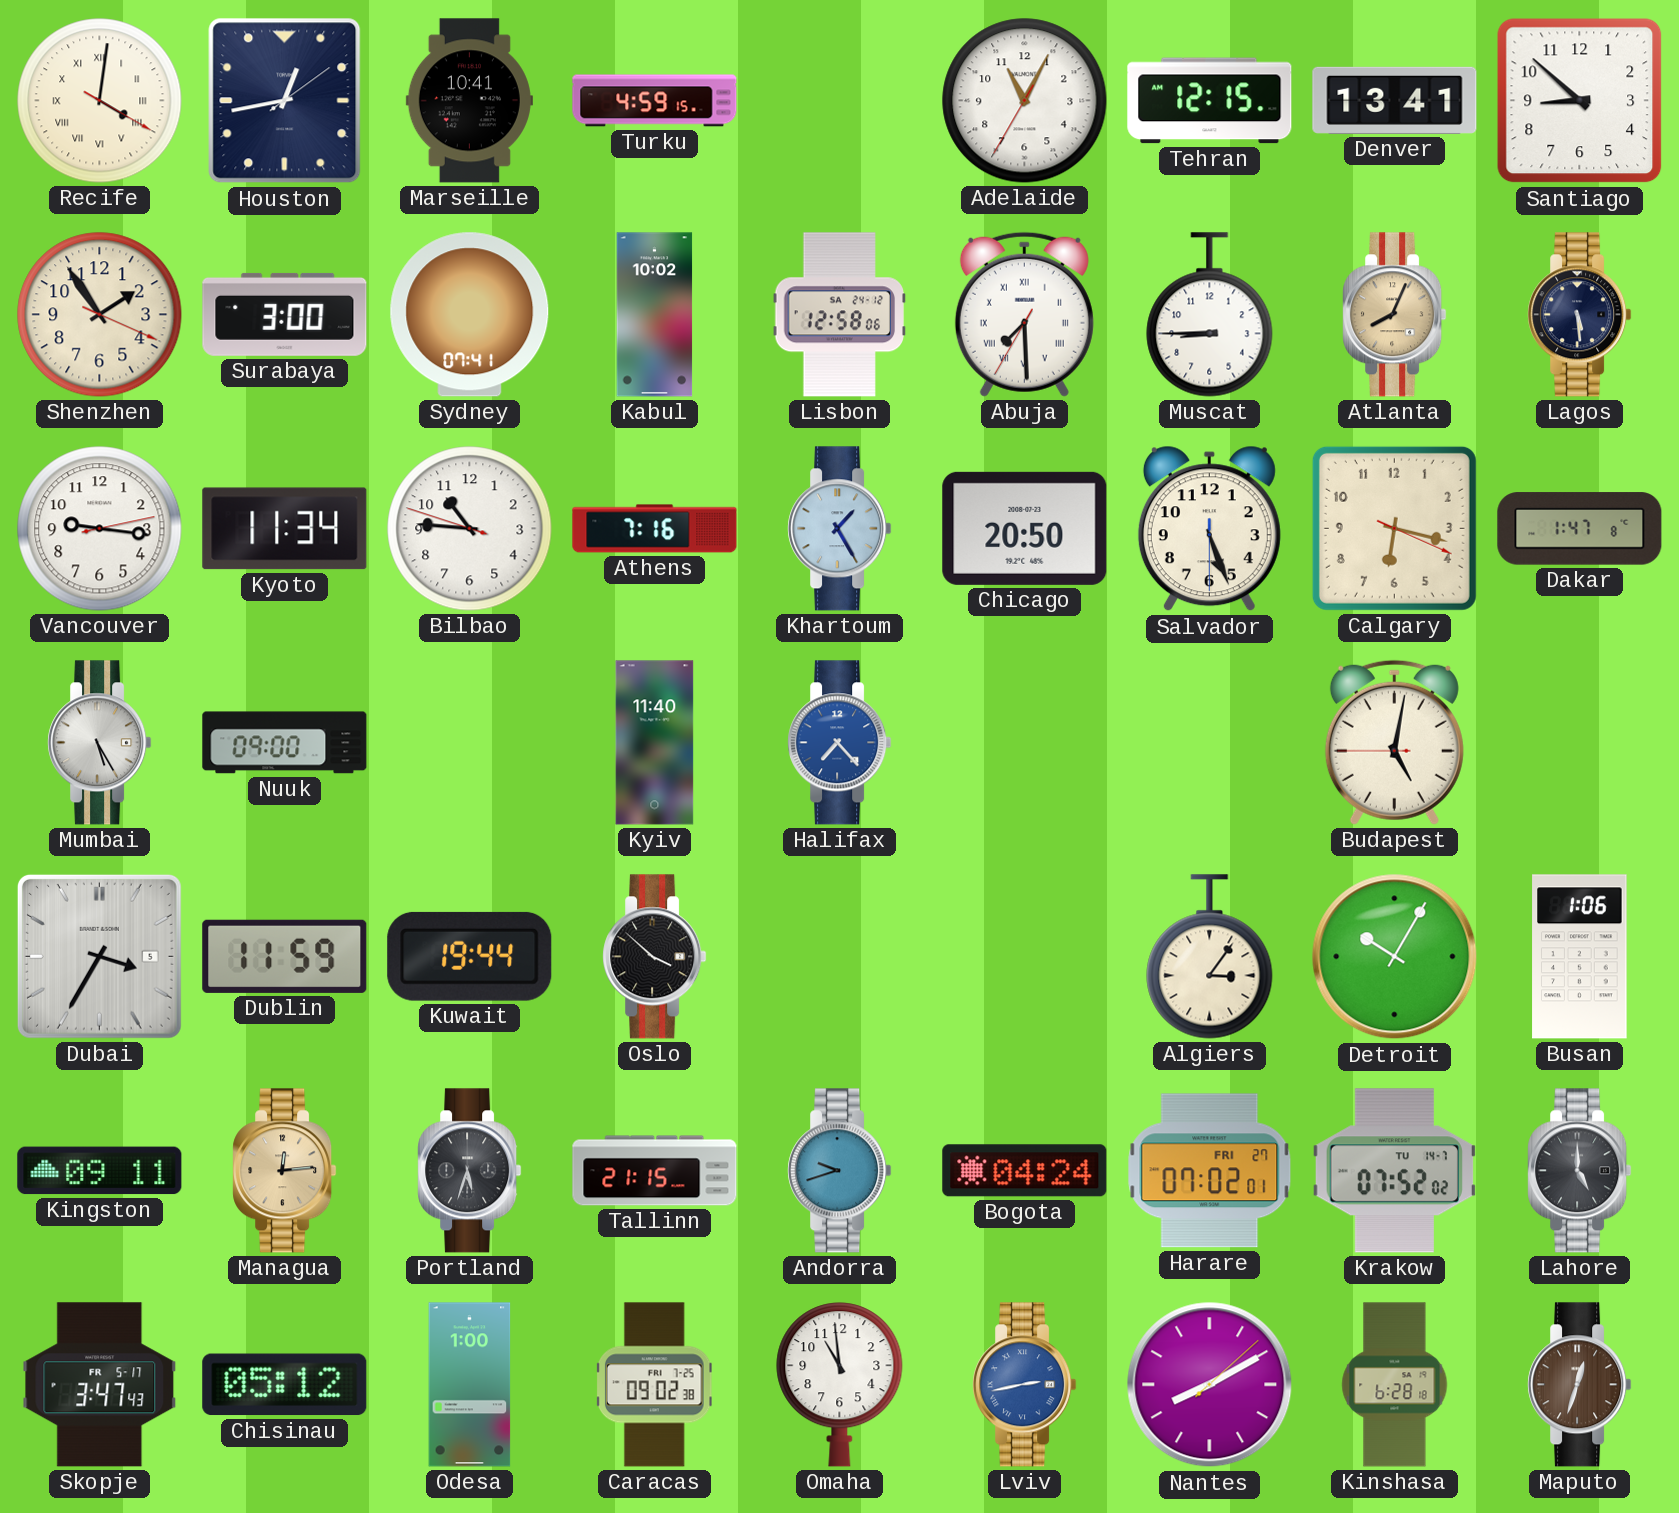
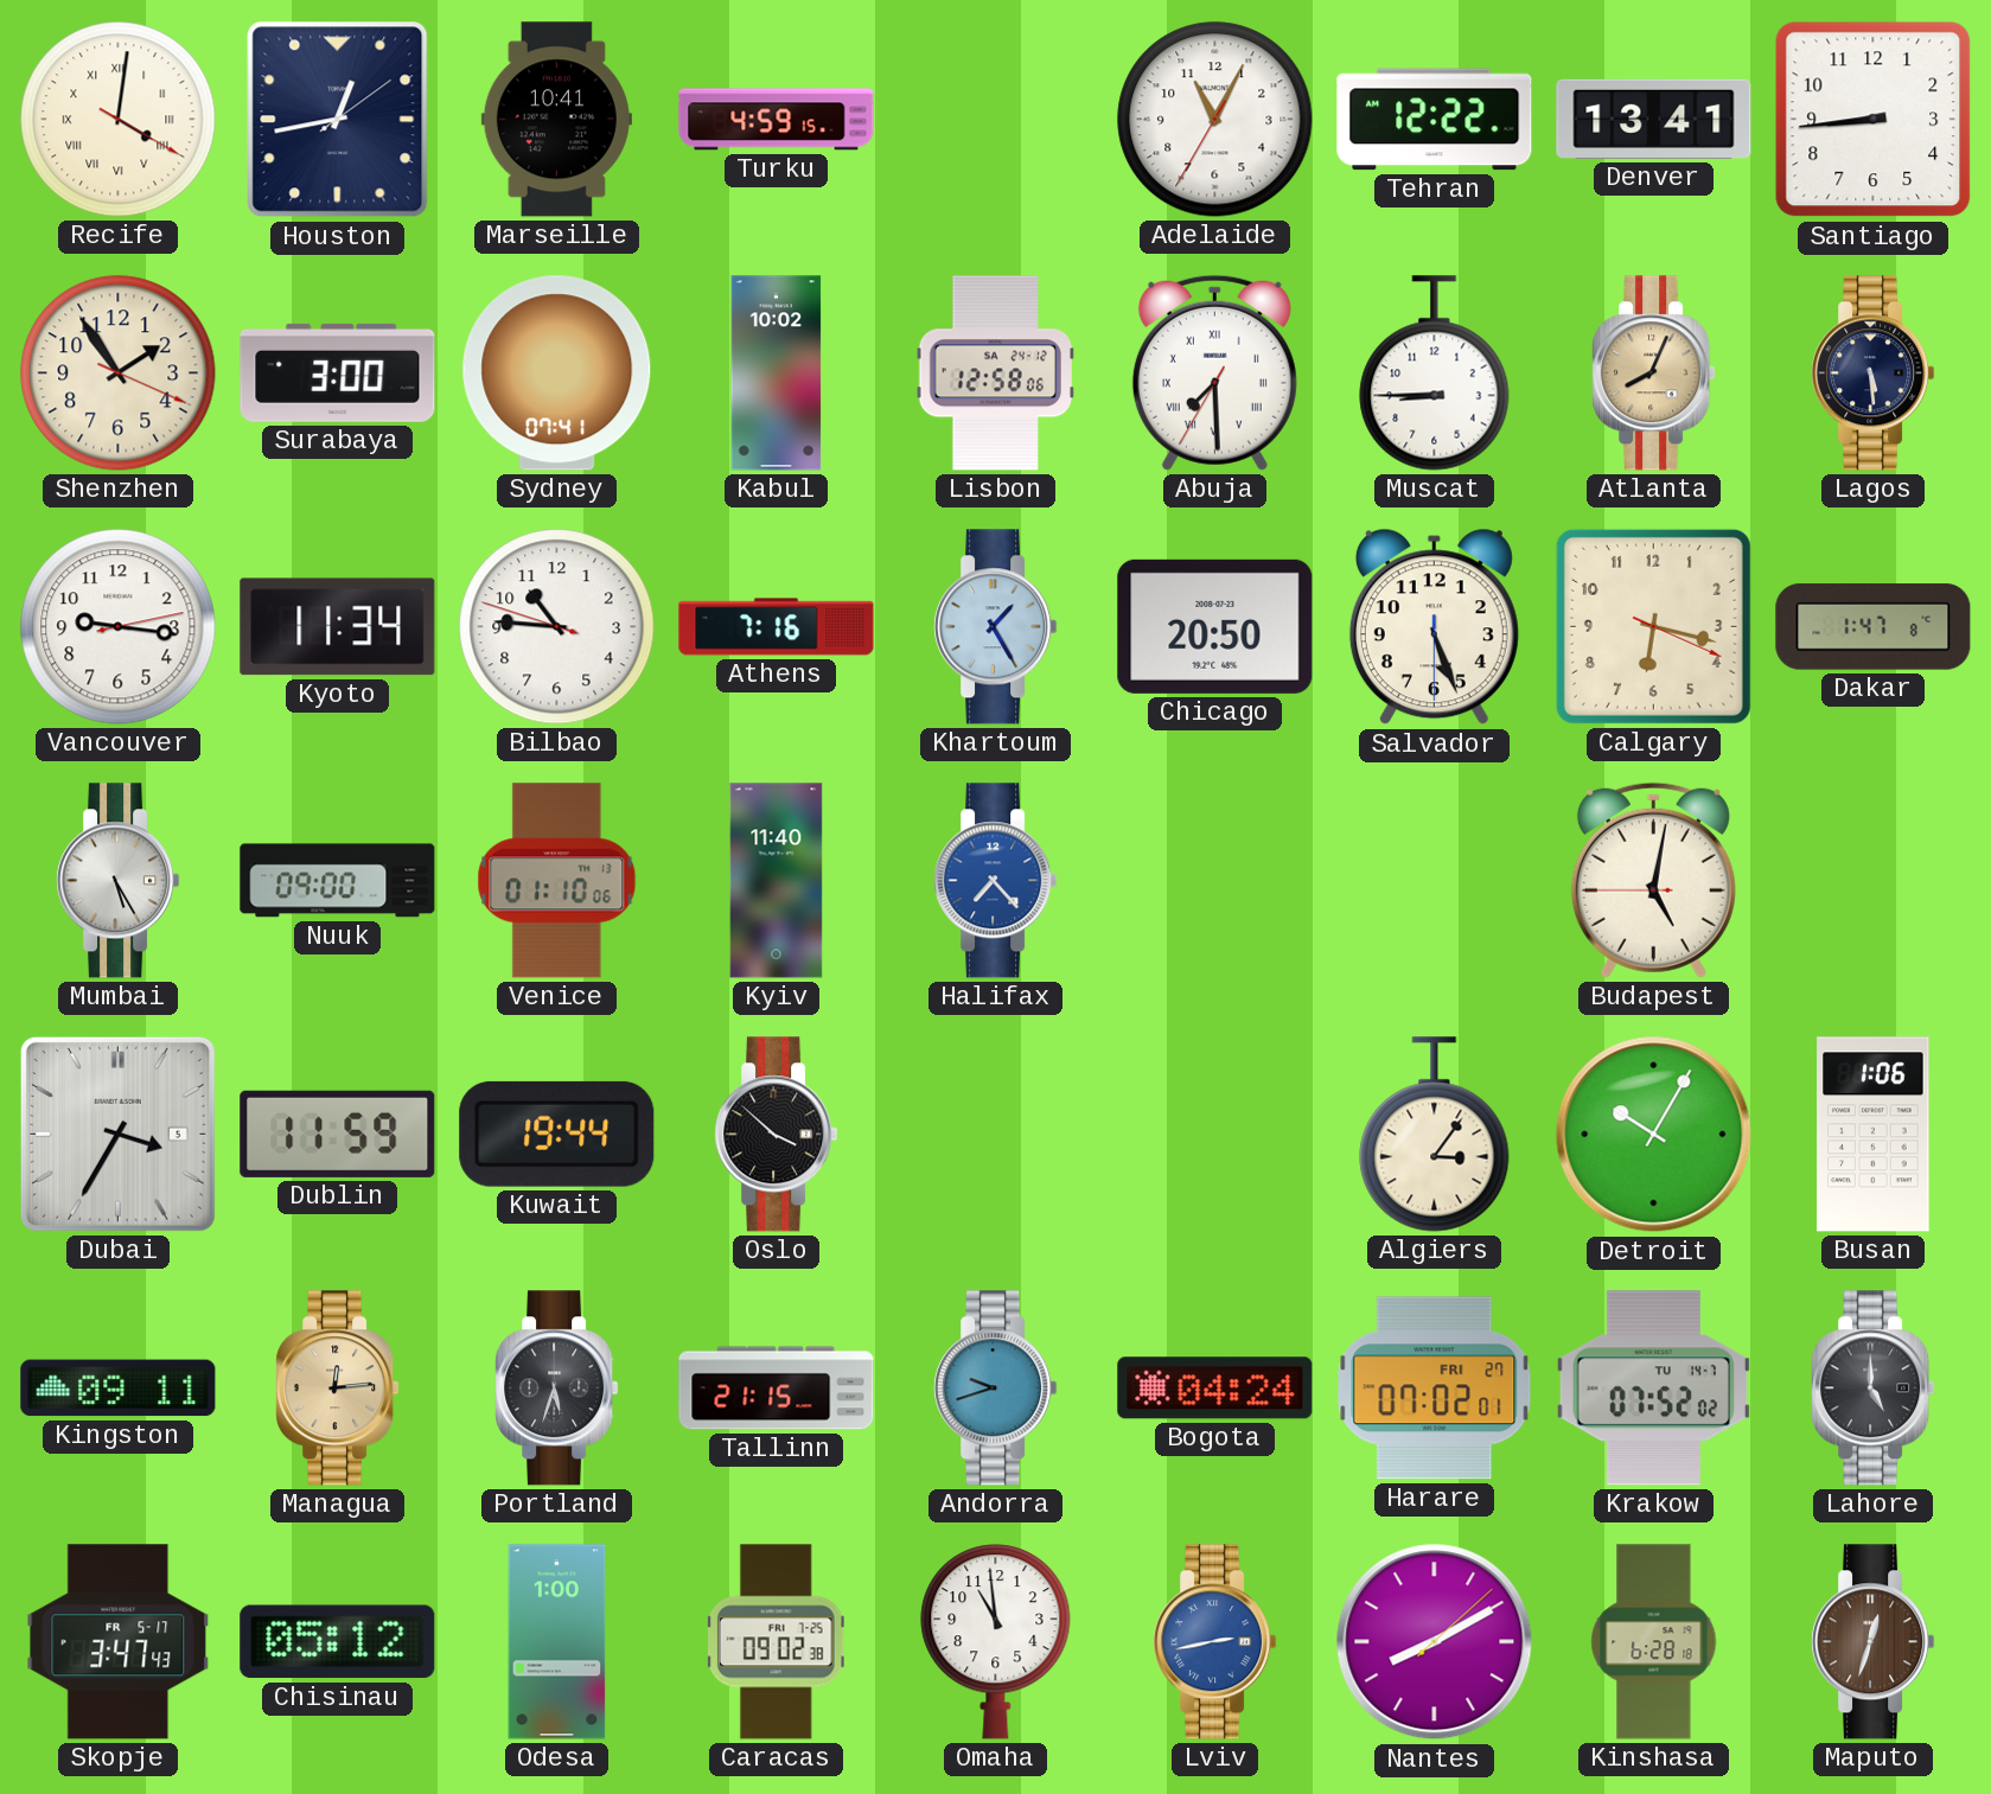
Tehran: 12:15 -> 12:22 (1435, 120)
Santiago: 8:52 -> 8:44 (1874, 120)
Venice: none -> 01:10 (557, 881)
